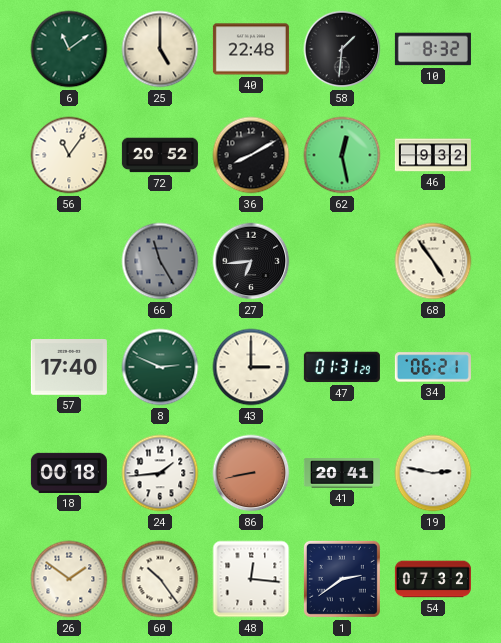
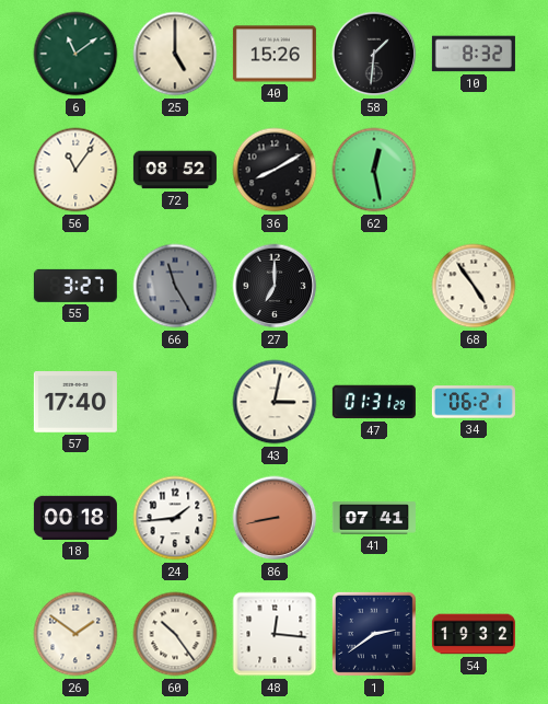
40: 22:48 -> 15:26 (275, 54)
72: 20:52 -> 08:52 (175, 170)
46: 9:32 -> none (433, 155)
55: none -> 3:27 (75, 286)
27: 6:44 -> 7:00 (275, 286)
8: 2:49 -> none (160, 367)
43: 3:00 -> 3:02 (275, 402)
41: 20:41 -> 07:41 (374, 518)
19: 2:47 -> none (433, 473)
54: 07:32 -> 19:32 (474, 634)
